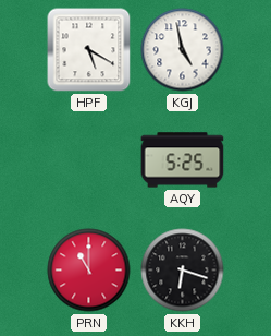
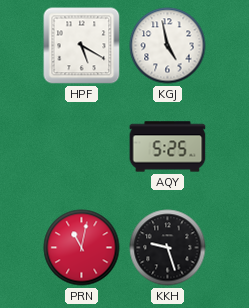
PRN: 11:00 -> 11:02 (82, 248)
KKH: 6:18 -> 9:27 (168, 248)
